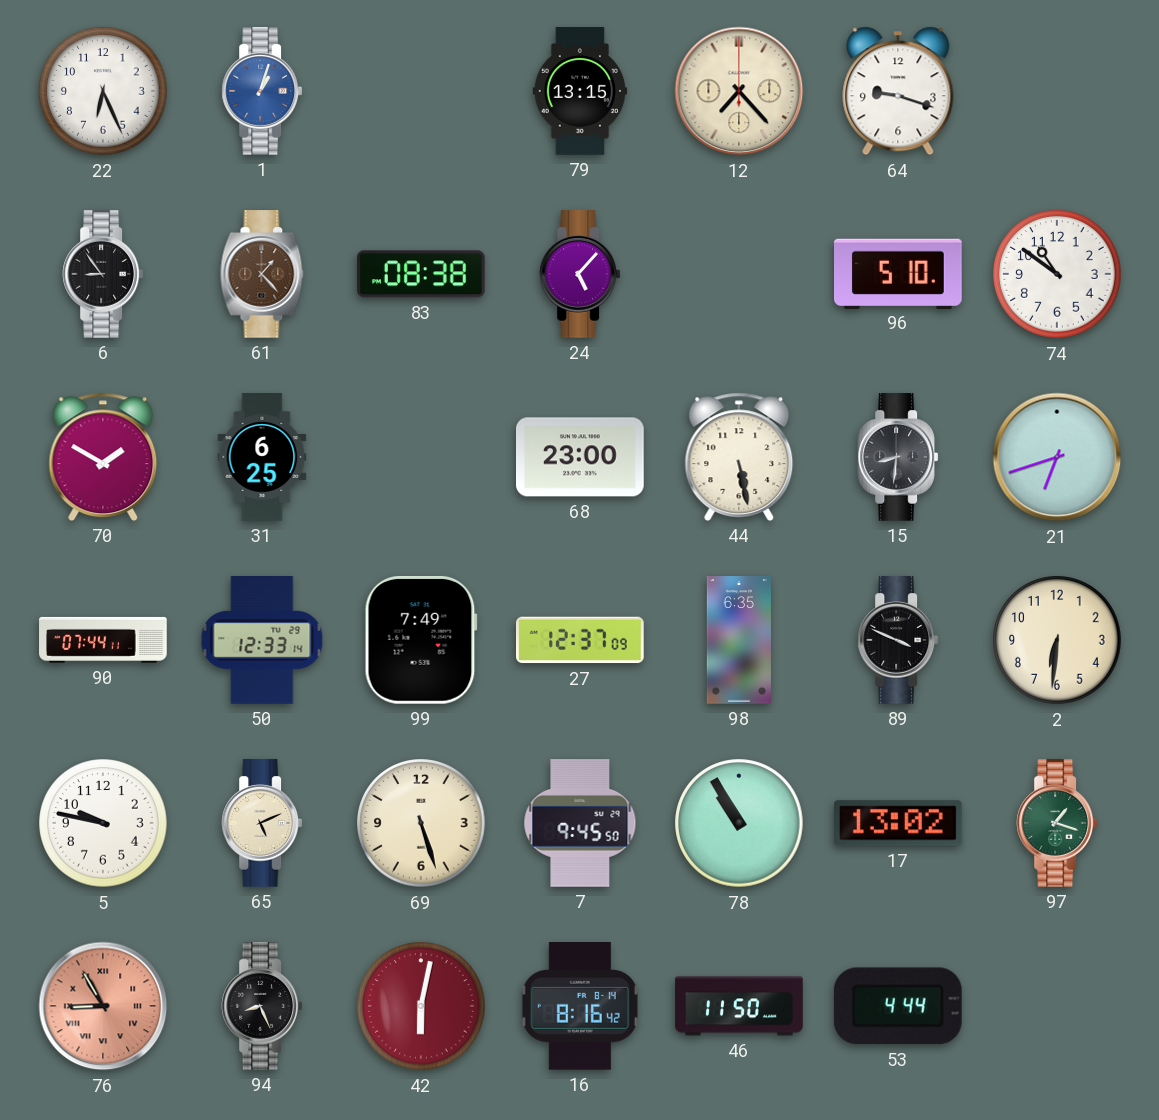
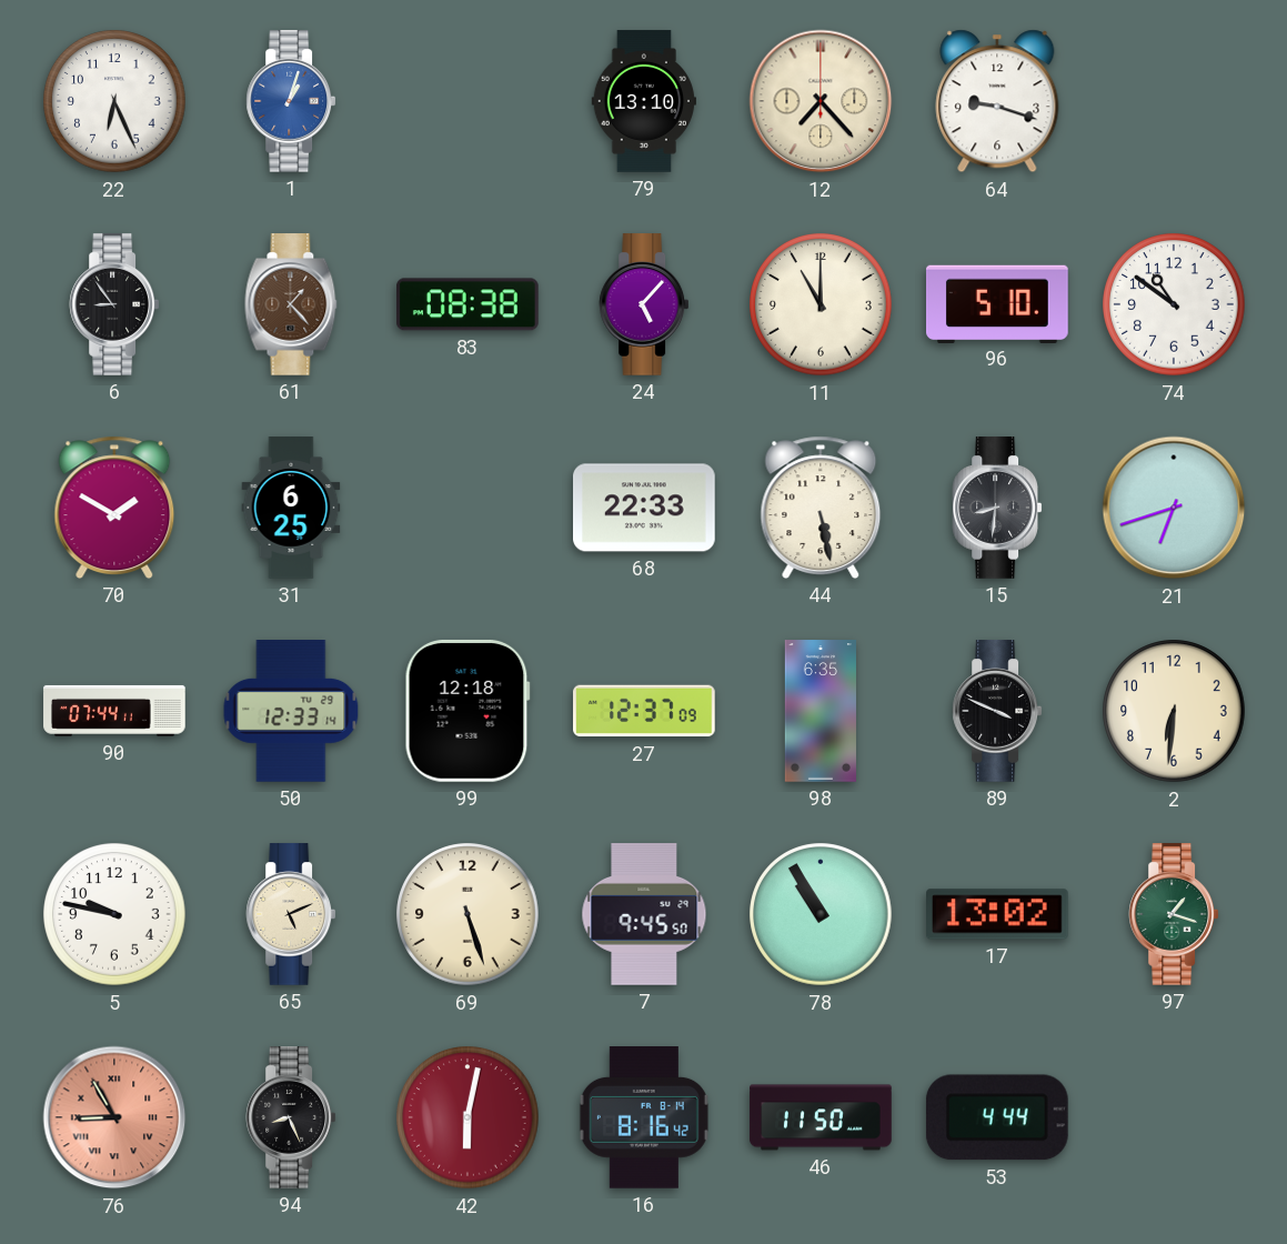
79: 13:15 -> 13:10 (644, 101)
11: none -> 11:00 (821, 304)
68: 23:00 -> 22:33 (645, 508)
99: 7:49 -> 12:18 (467, 711)
